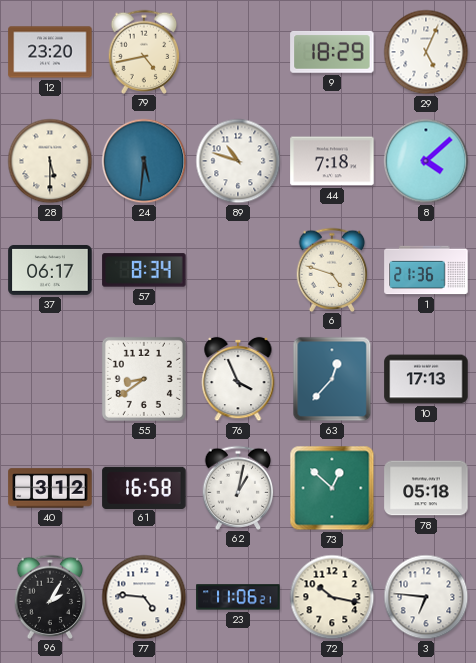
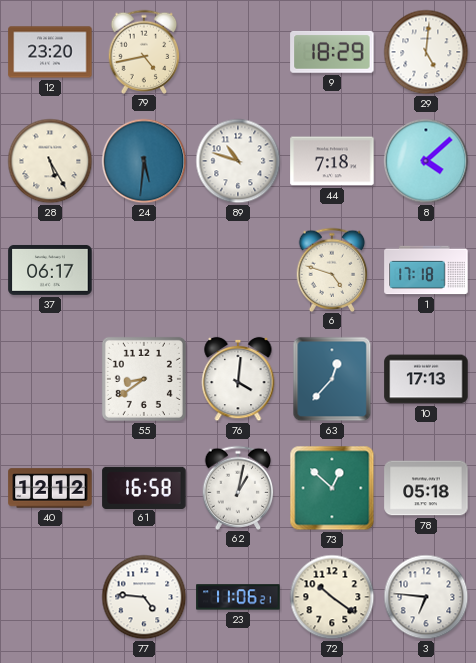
29: 5:04 -> 5:01 (426, 52)
28: 5:30 -> 5:25 (50, 161)
57: 8:34 -> none (144, 270)
1: 21:36 -> 17:18 (426, 270)
76: 3:56 -> 4:01 (238, 379)
40: 3:12 -> 12:12 (50, 488)
96: 2:05 -> none (50, 596)
72: 10:17 -> 10:21 (332, 597)
